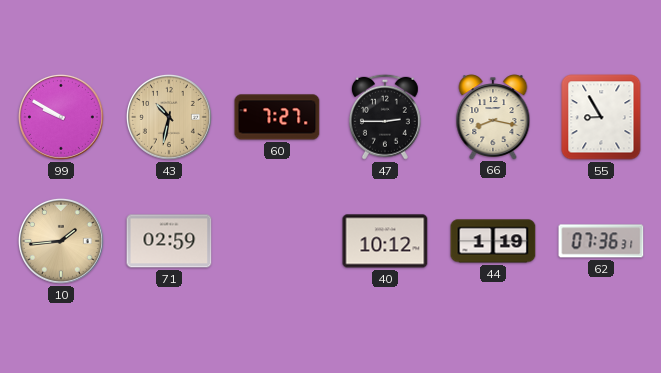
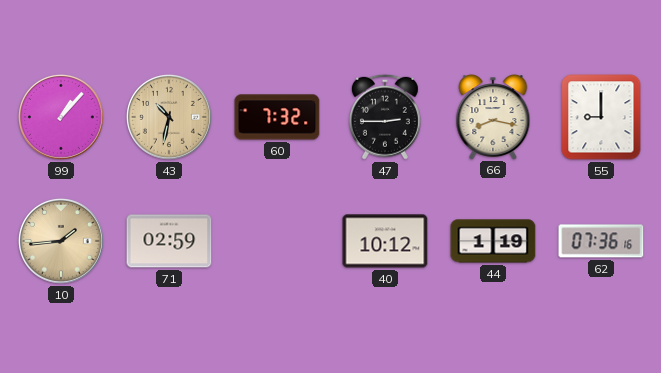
99: 9:50 -> 1:07 (61, 117)
60: 7:27 -> 7:32 (277, 117)
55: 8:55 -> 9:00 (601, 117)
62: 07:36:31 -> 07:36:16 (601, 241)
